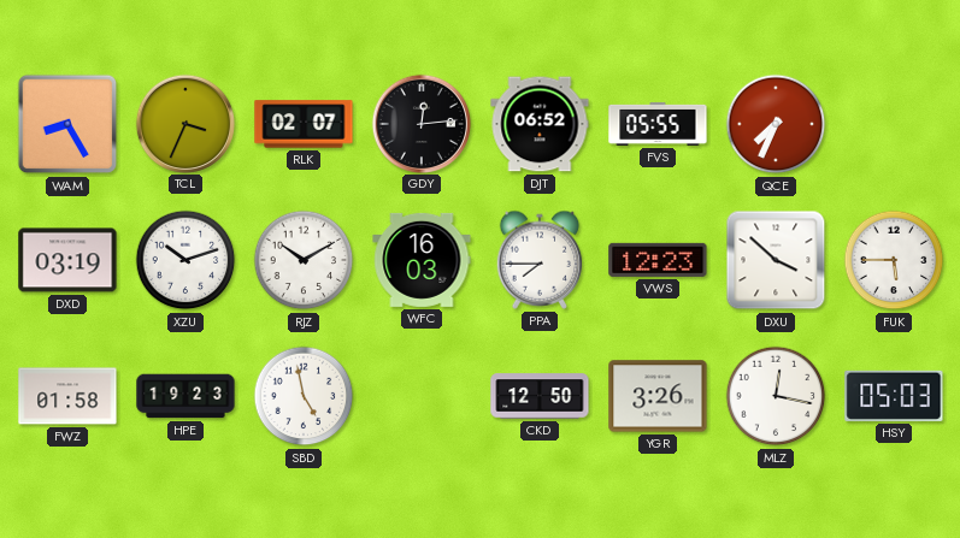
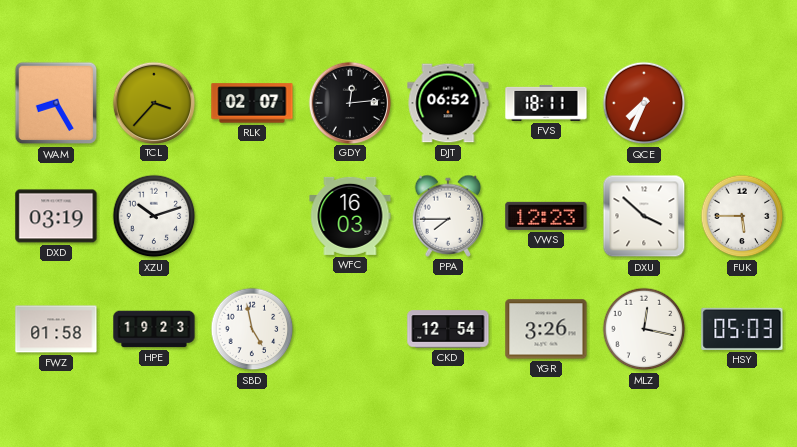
TCL: 3:34 -> 3:37 (153, 102)
FVS: 05:55 -> 18:11 (546, 103)
RJZ: 10:10 -> none (304, 260)
CKD: 12:50 -> 12:54 (448, 329)
